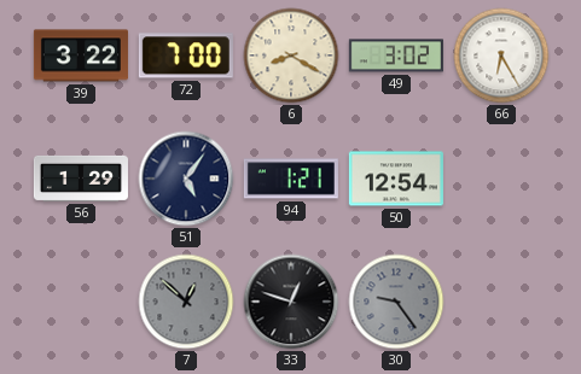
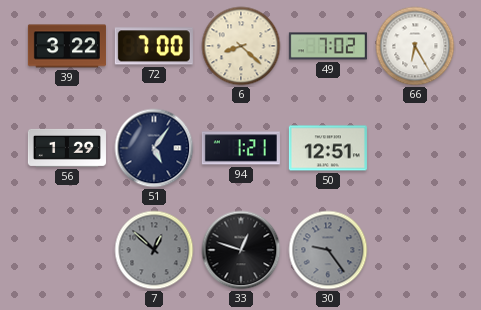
6: 8:20 -> 8:22 (241, 46)
49: 3:02 -> 7:02 (328, 46)
50: 12:54 -> 12:51 (328, 148)
